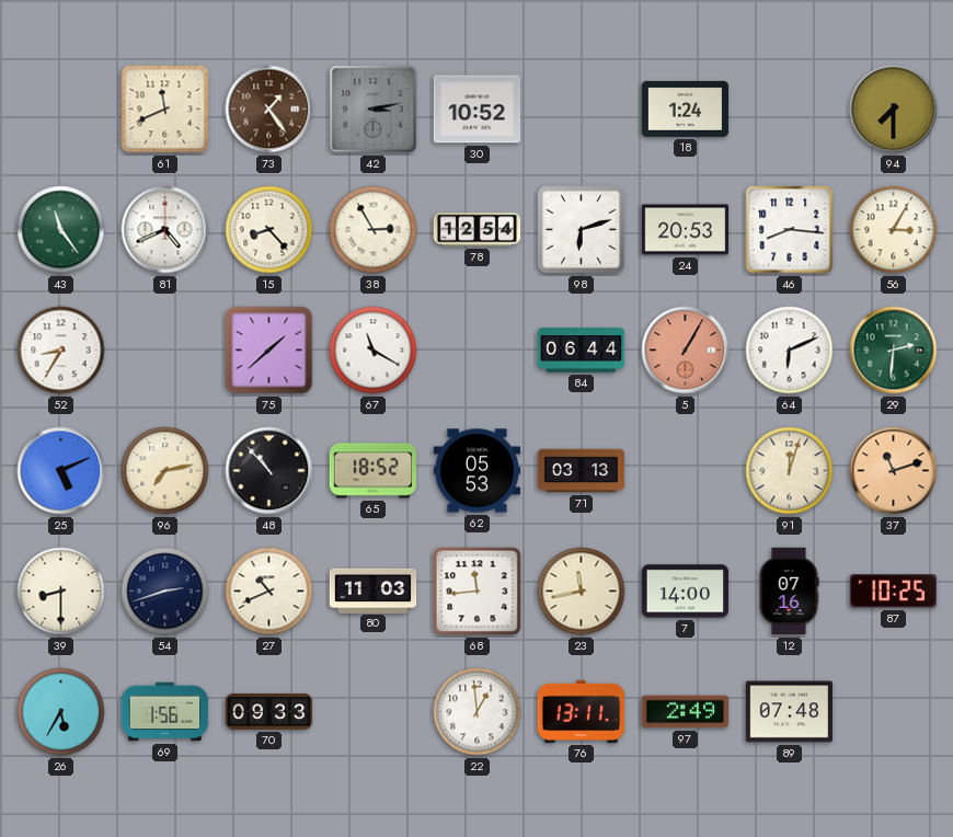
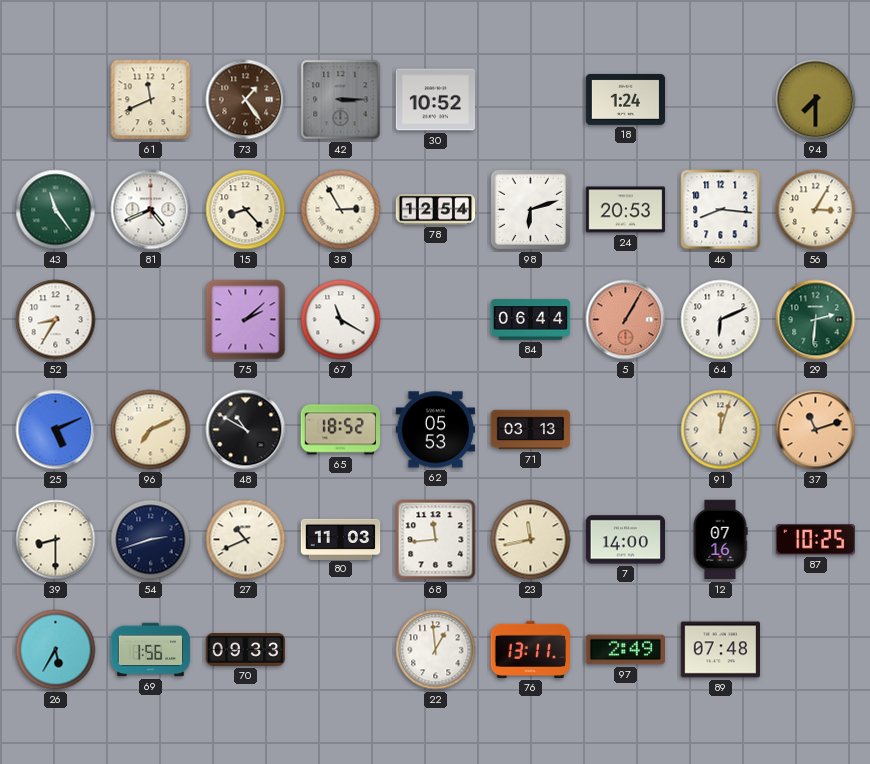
42: 3:13 -> 3:15 (341, 100)
75: 1:38 -> 2:08 (246, 320)
96: 7:13 -> 7:11 (151, 430)
48: 10:53 -> 10:50 (246, 430)
